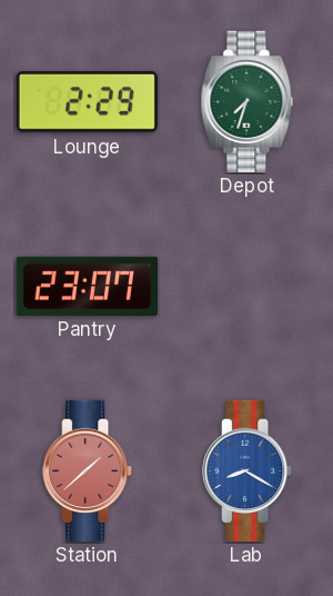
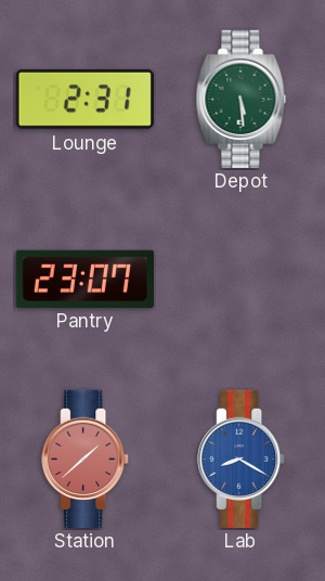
Lounge: 2:29 -> 2:31 (84, 99)
Depot: 7:33 -> 5:29 (242, 99)
